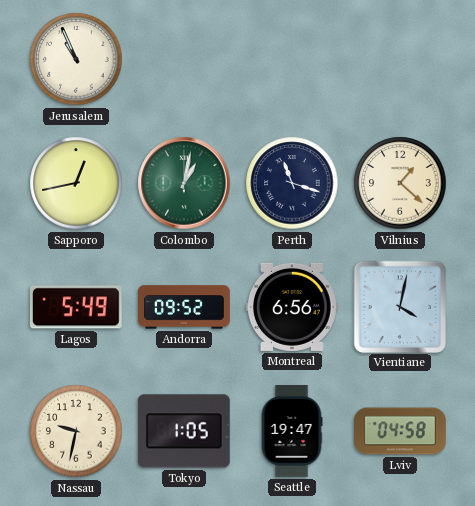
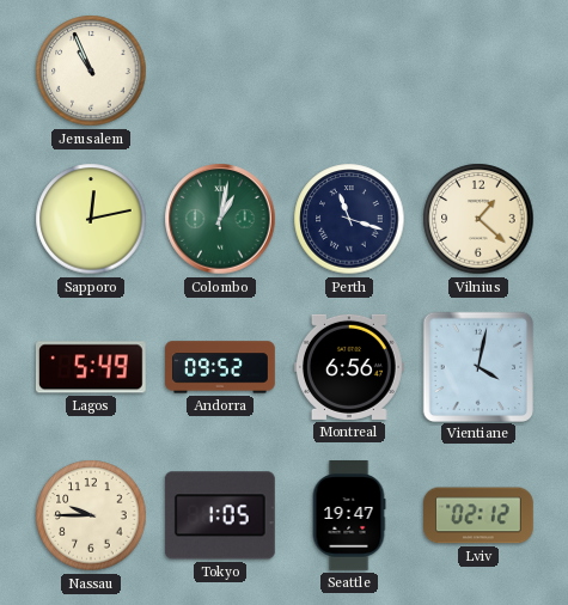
Sapporo: 12:43 -> 12:13 (91, 219)
Nassau: 9:32 -> 9:45 (91, 515)
Lviv: 04:58 -> 02:12 (480, 515)
